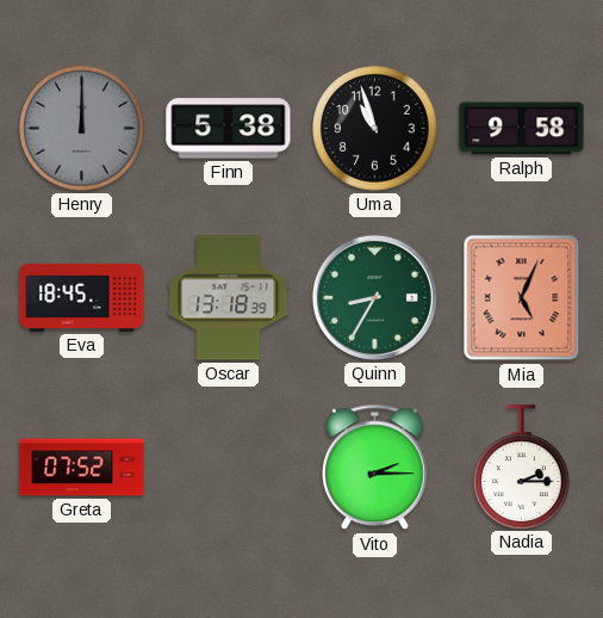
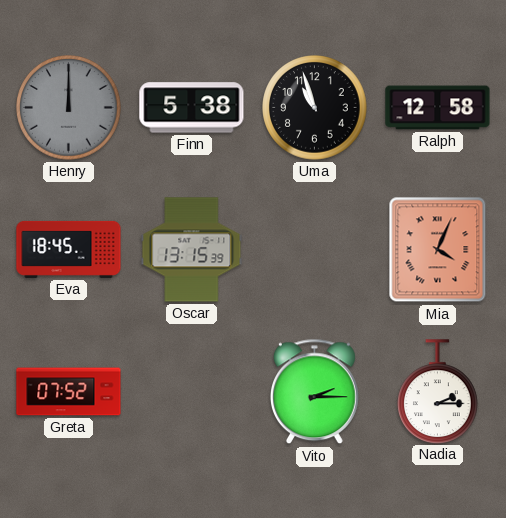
Ralph: 9:58 -> 12:58 (438, 108)
Oscar: 13:18 -> 13:15 (192, 250)
Quinn: 8:35 -> none (374, 297)
Mia: 5:04 -> 4:04 (438, 250)
